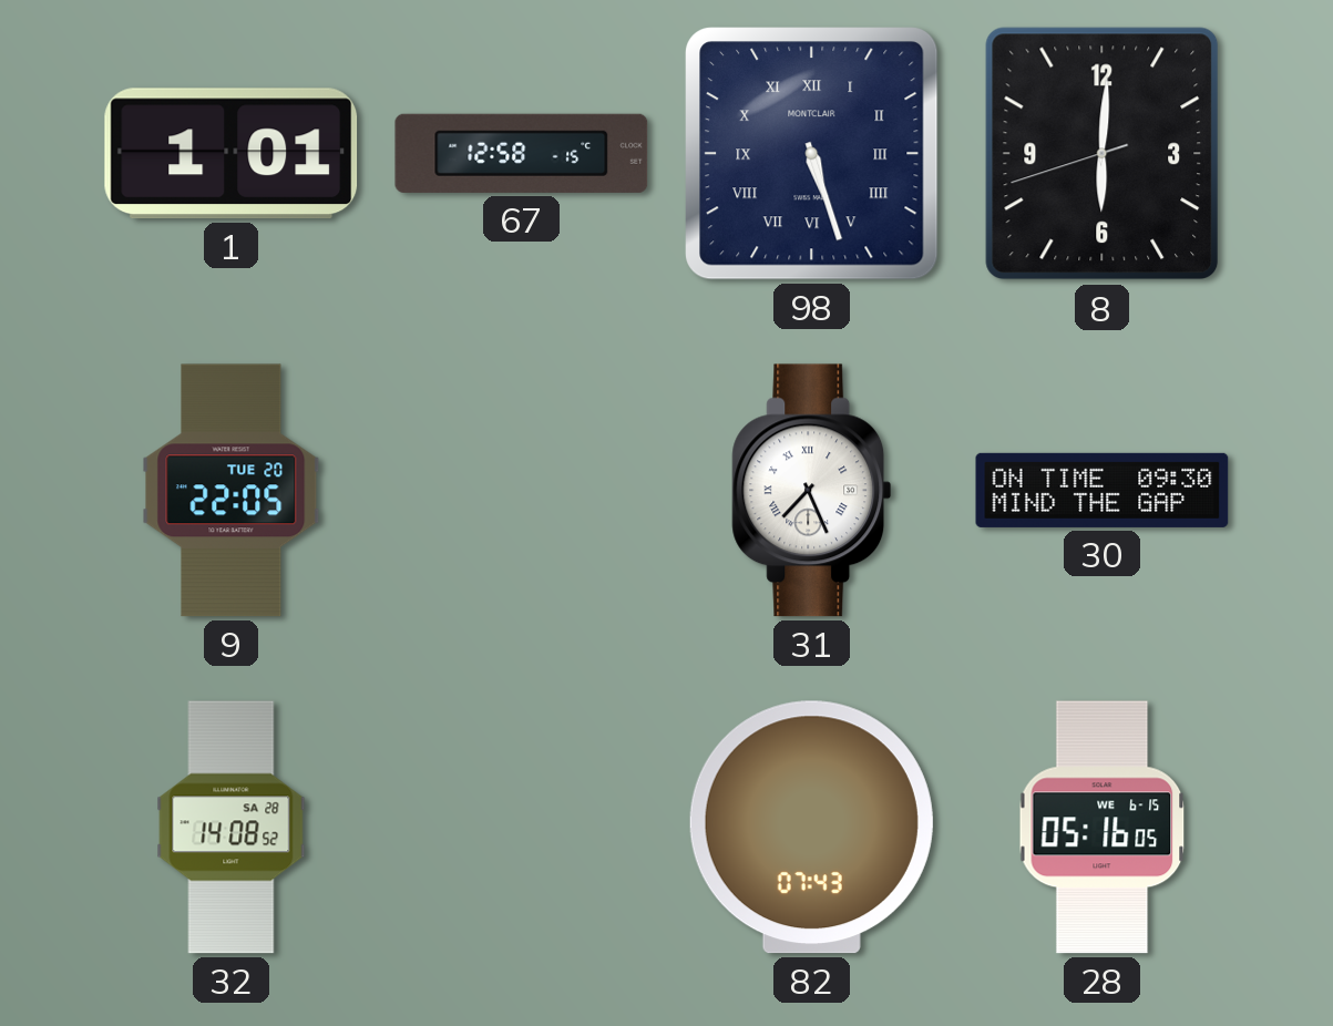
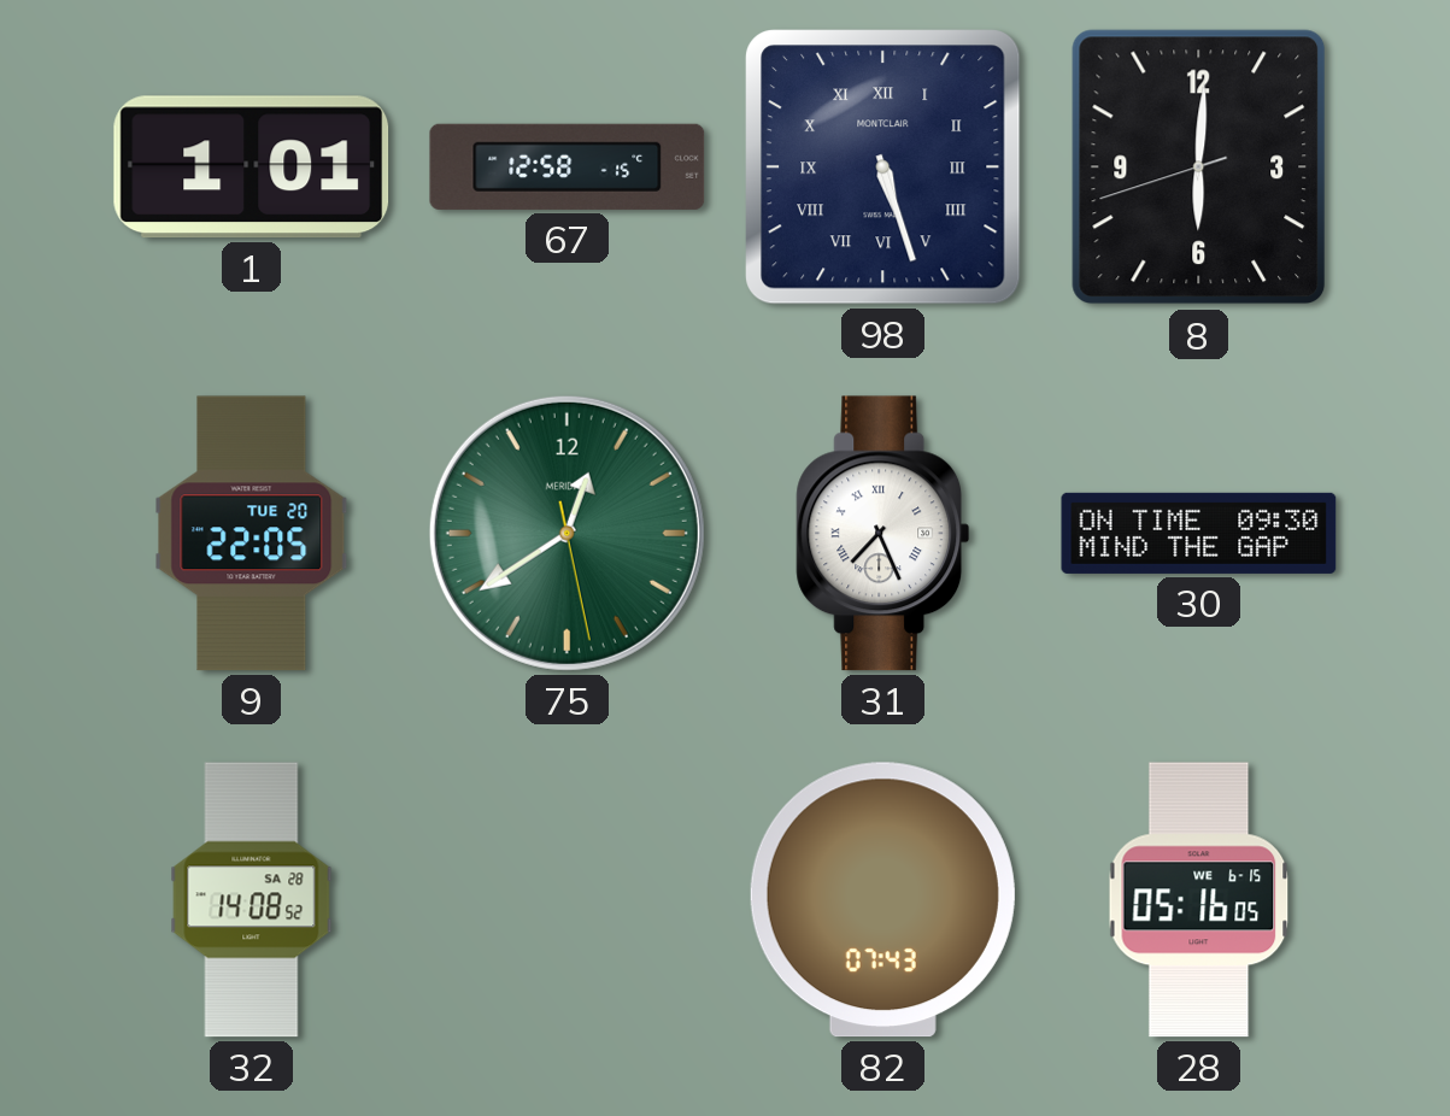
75: none -> 12:39 (567, 533)
